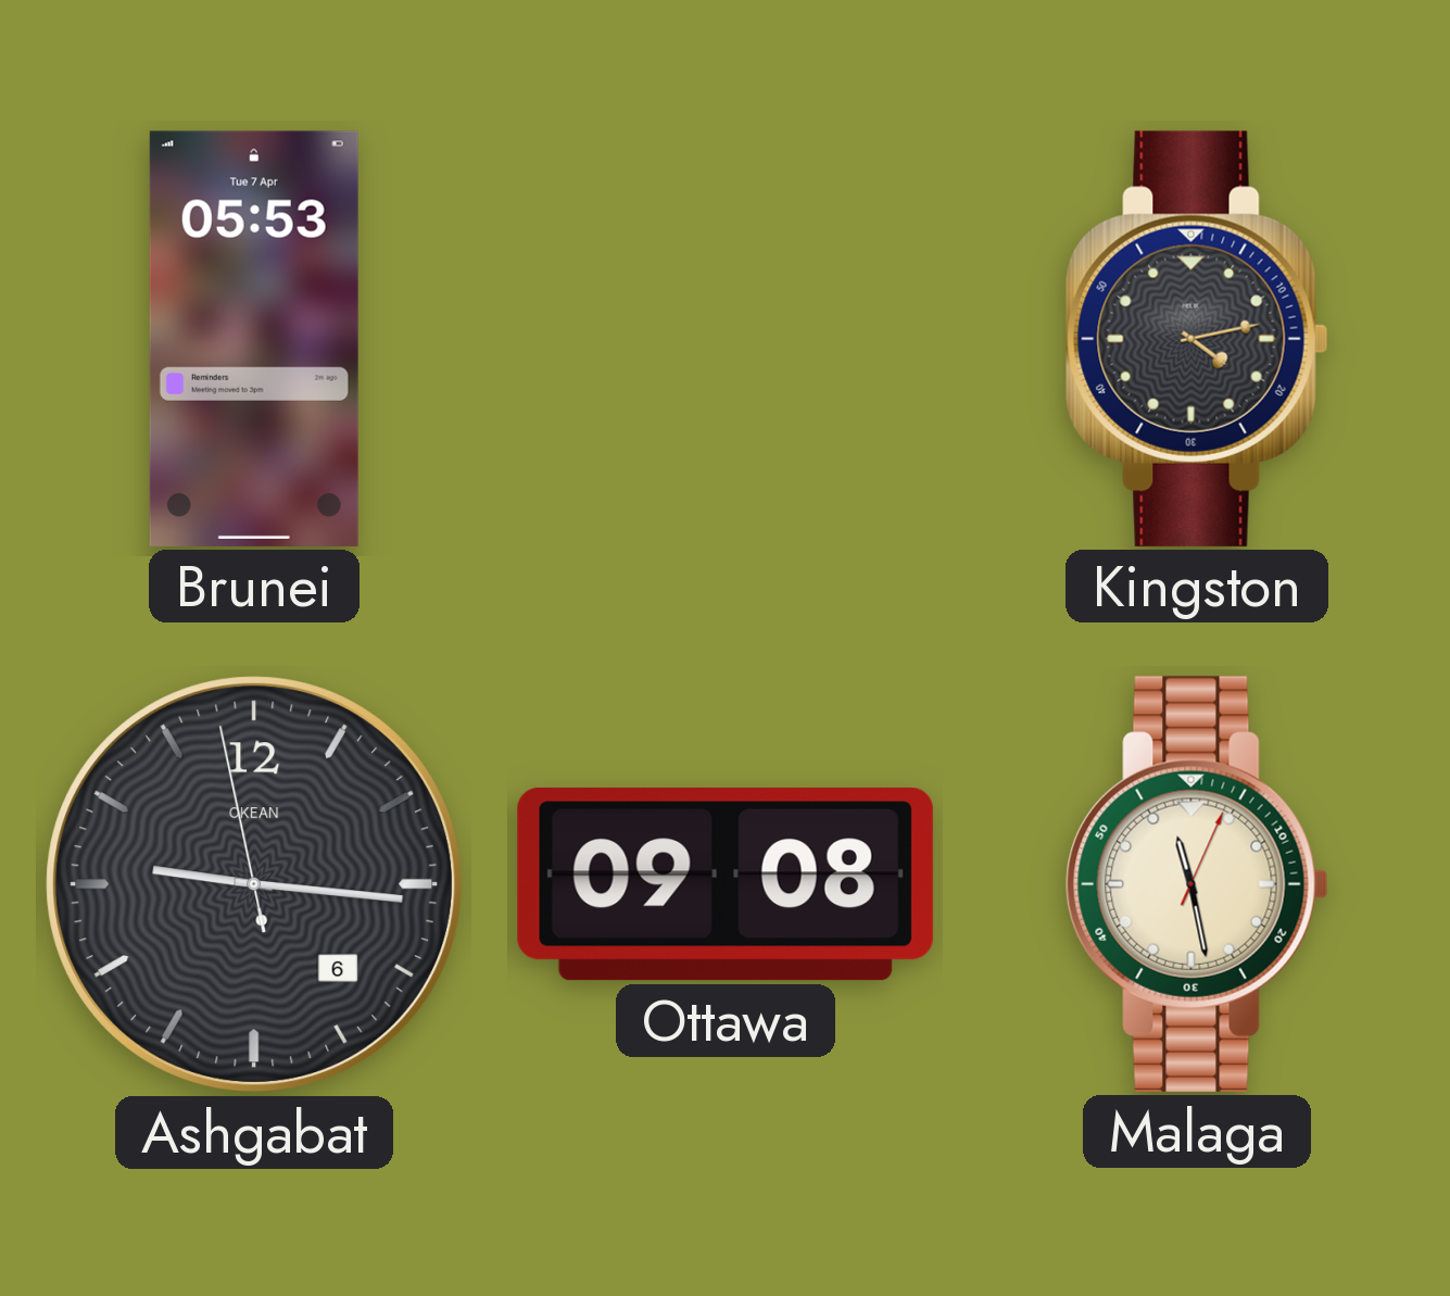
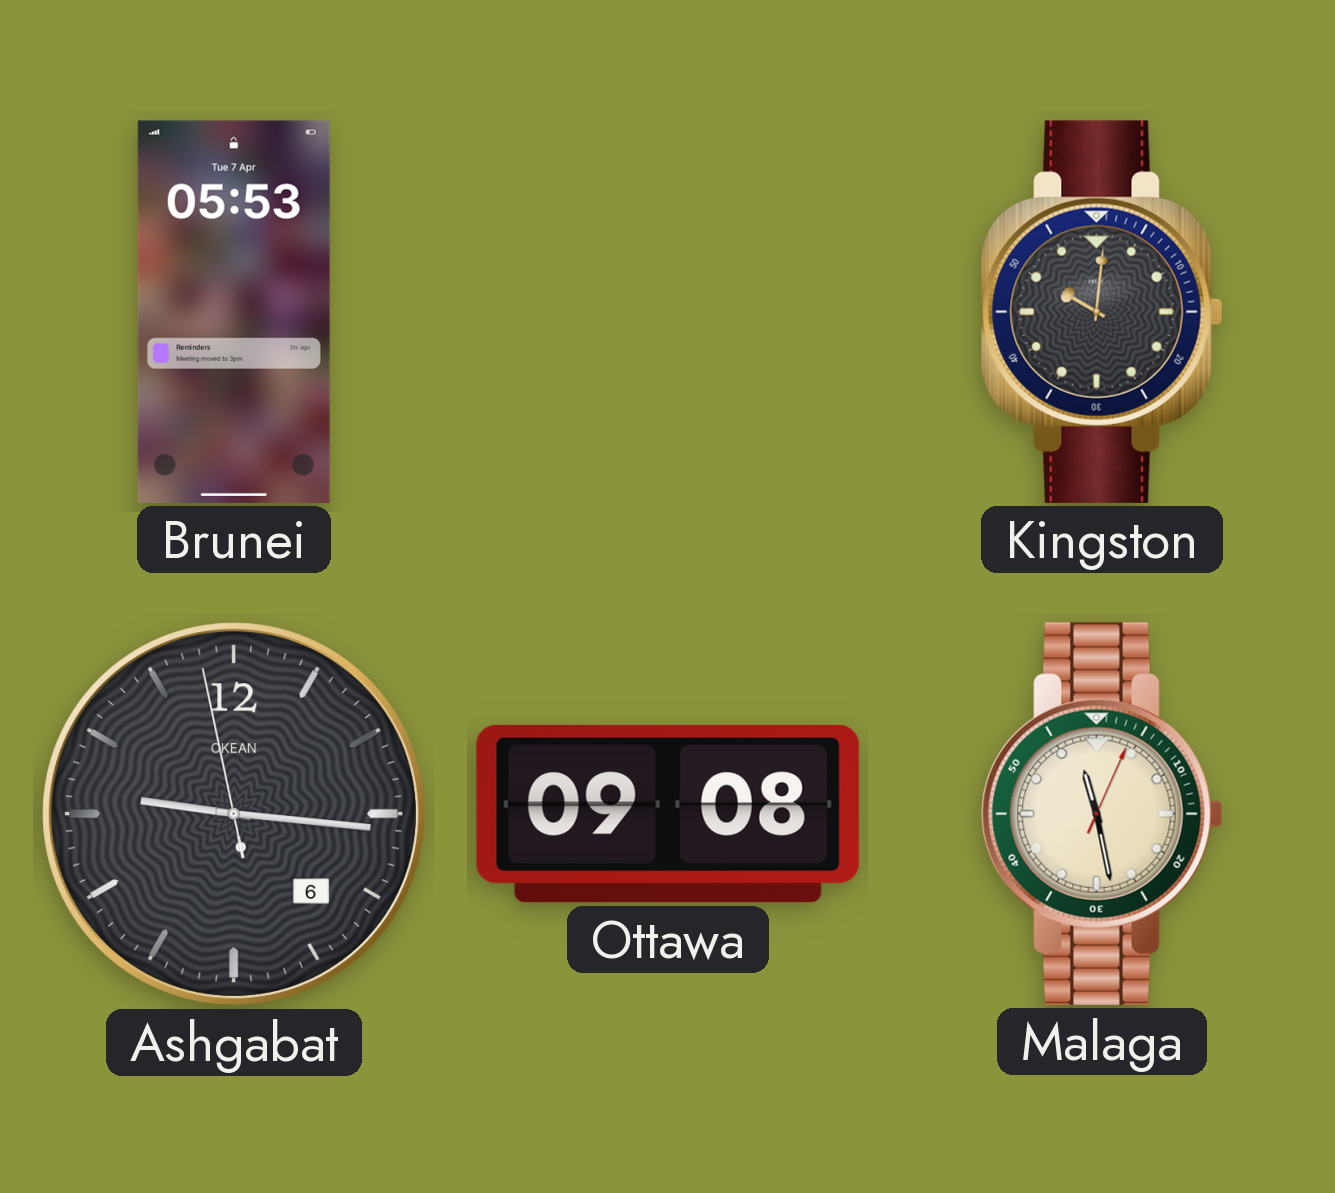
Kingston: 4:13 -> 10:01 (1102, 312)
